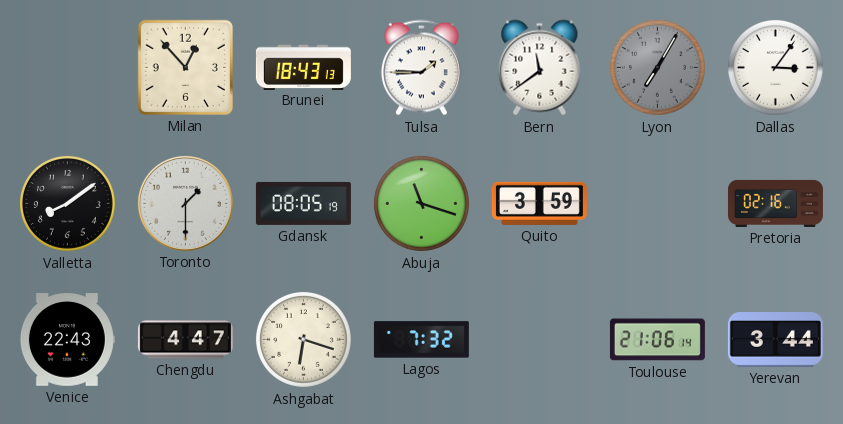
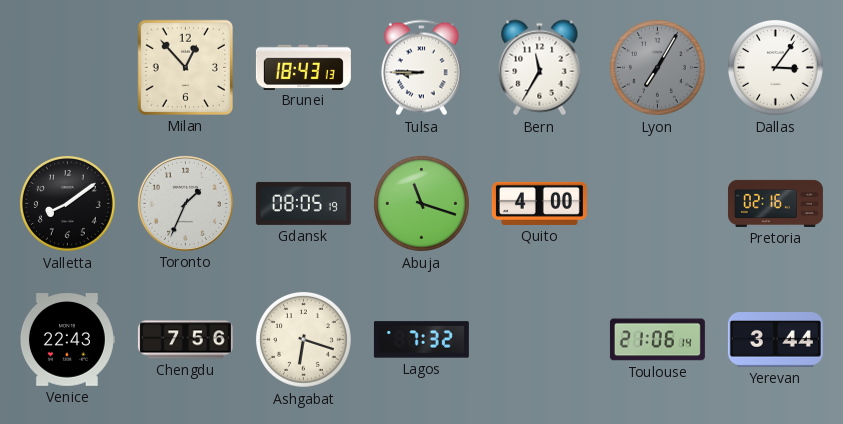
Tulsa: 1:45 -> 8:45 (421, 68)
Bern: 11:39 -> 11:35 (540, 68)
Toronto: 1:30 -> 1:34 (185, 203)
Quito: 3:59 -> 4:00 (539, 203)
Chengdu: 4:47 -> 7:56 (185, 340)
